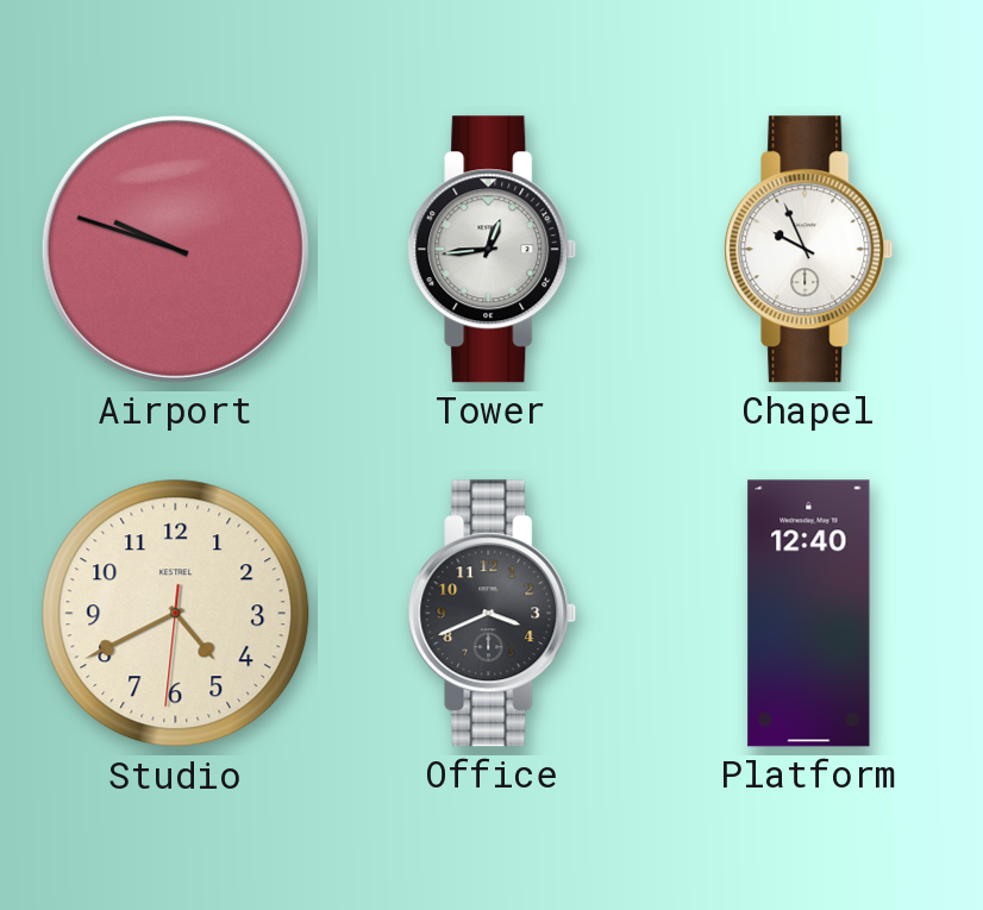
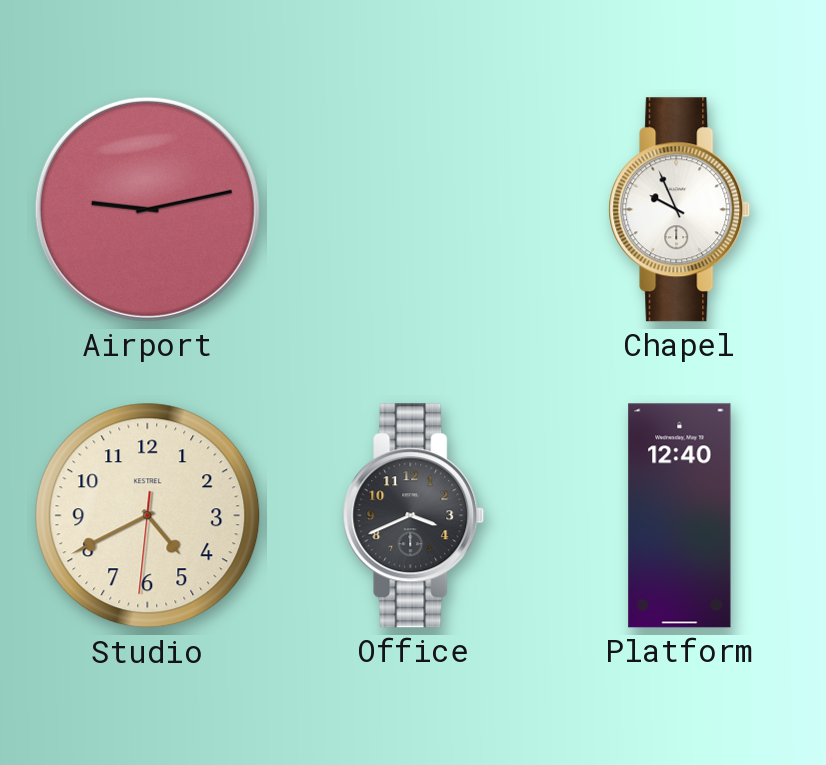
Airport: 9:48 -> 9:13 (147, 209)
Tower: 12:44 -> none (493, 250)
